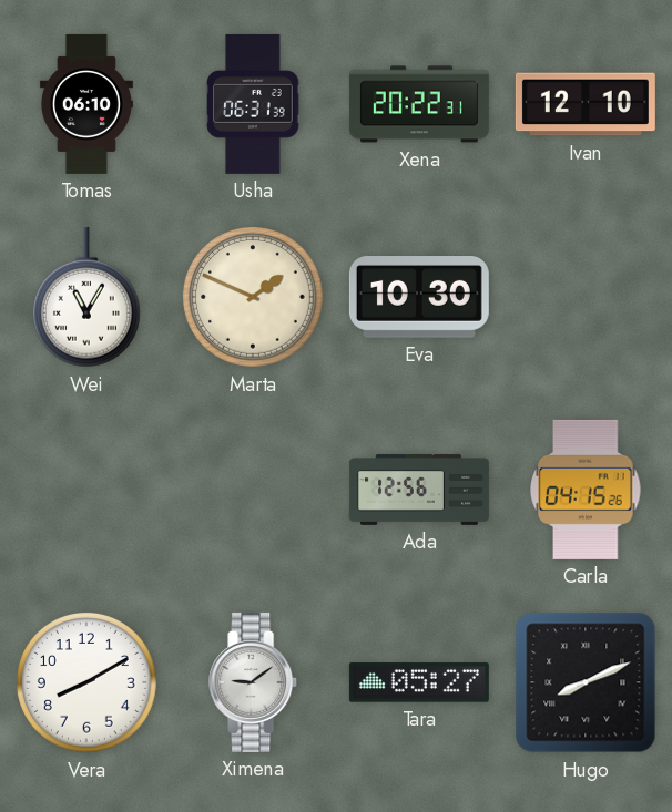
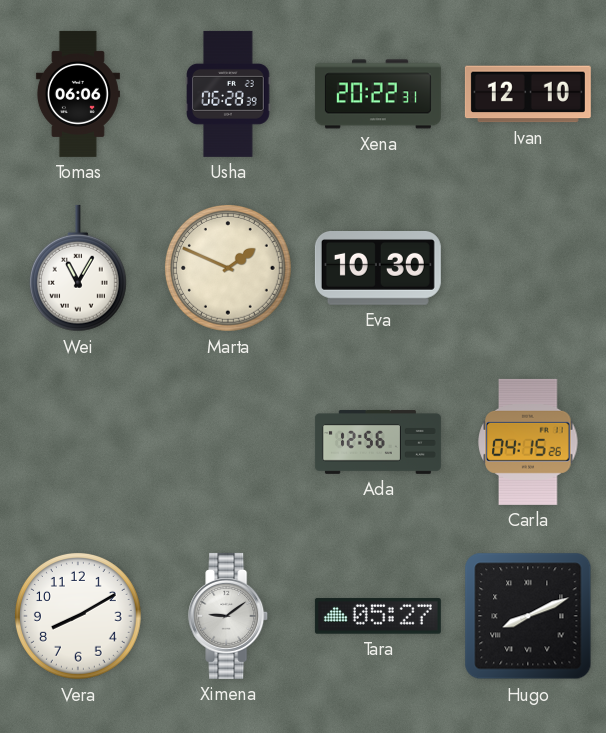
Tomas: 06:10 -> 06:06 (78, 94)
Usha: 06:31 -> 06:28 (228, 94)
